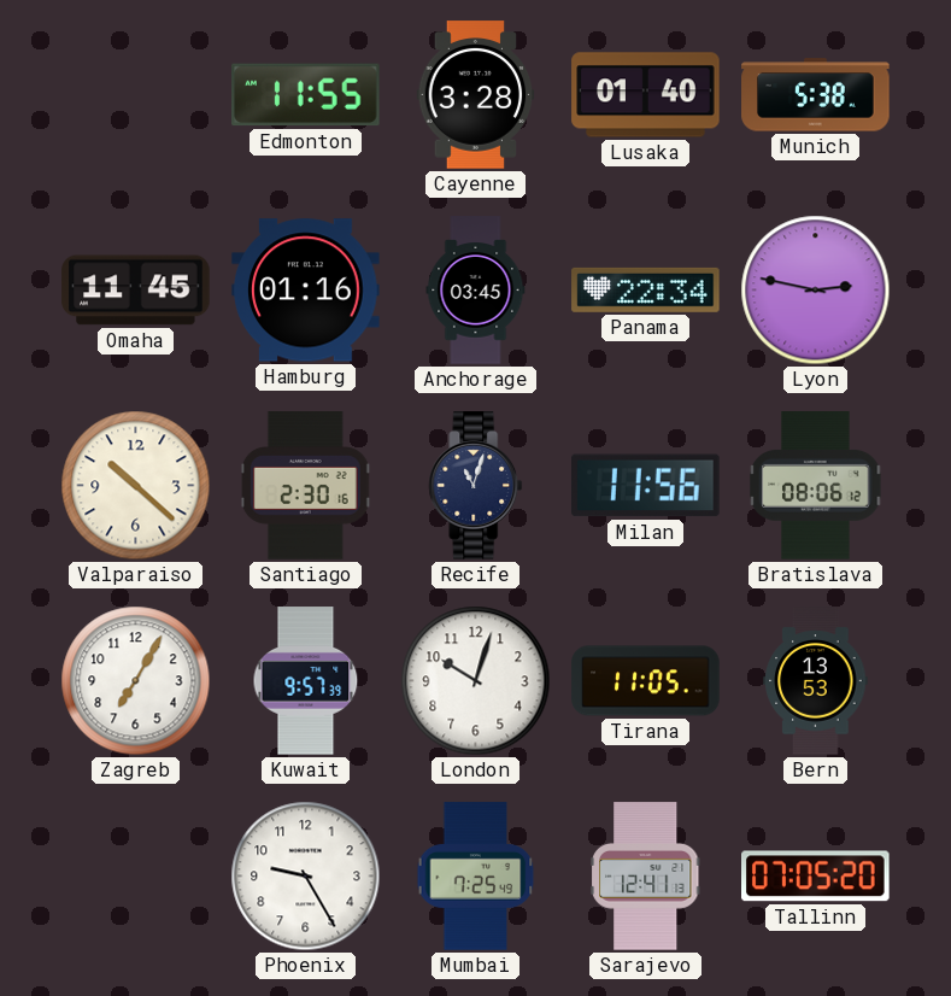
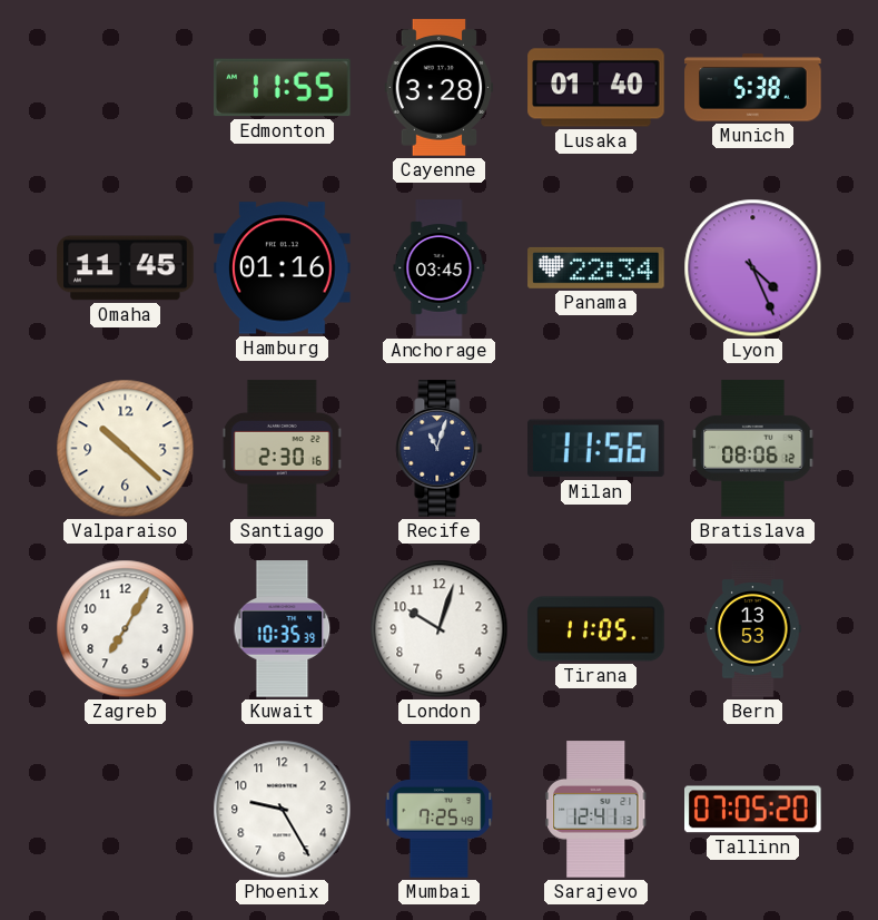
Lyon: 2:47 -> 4:26 (753, 268)
Kuwait: 9:57 -> 10:35 (283, 629)
